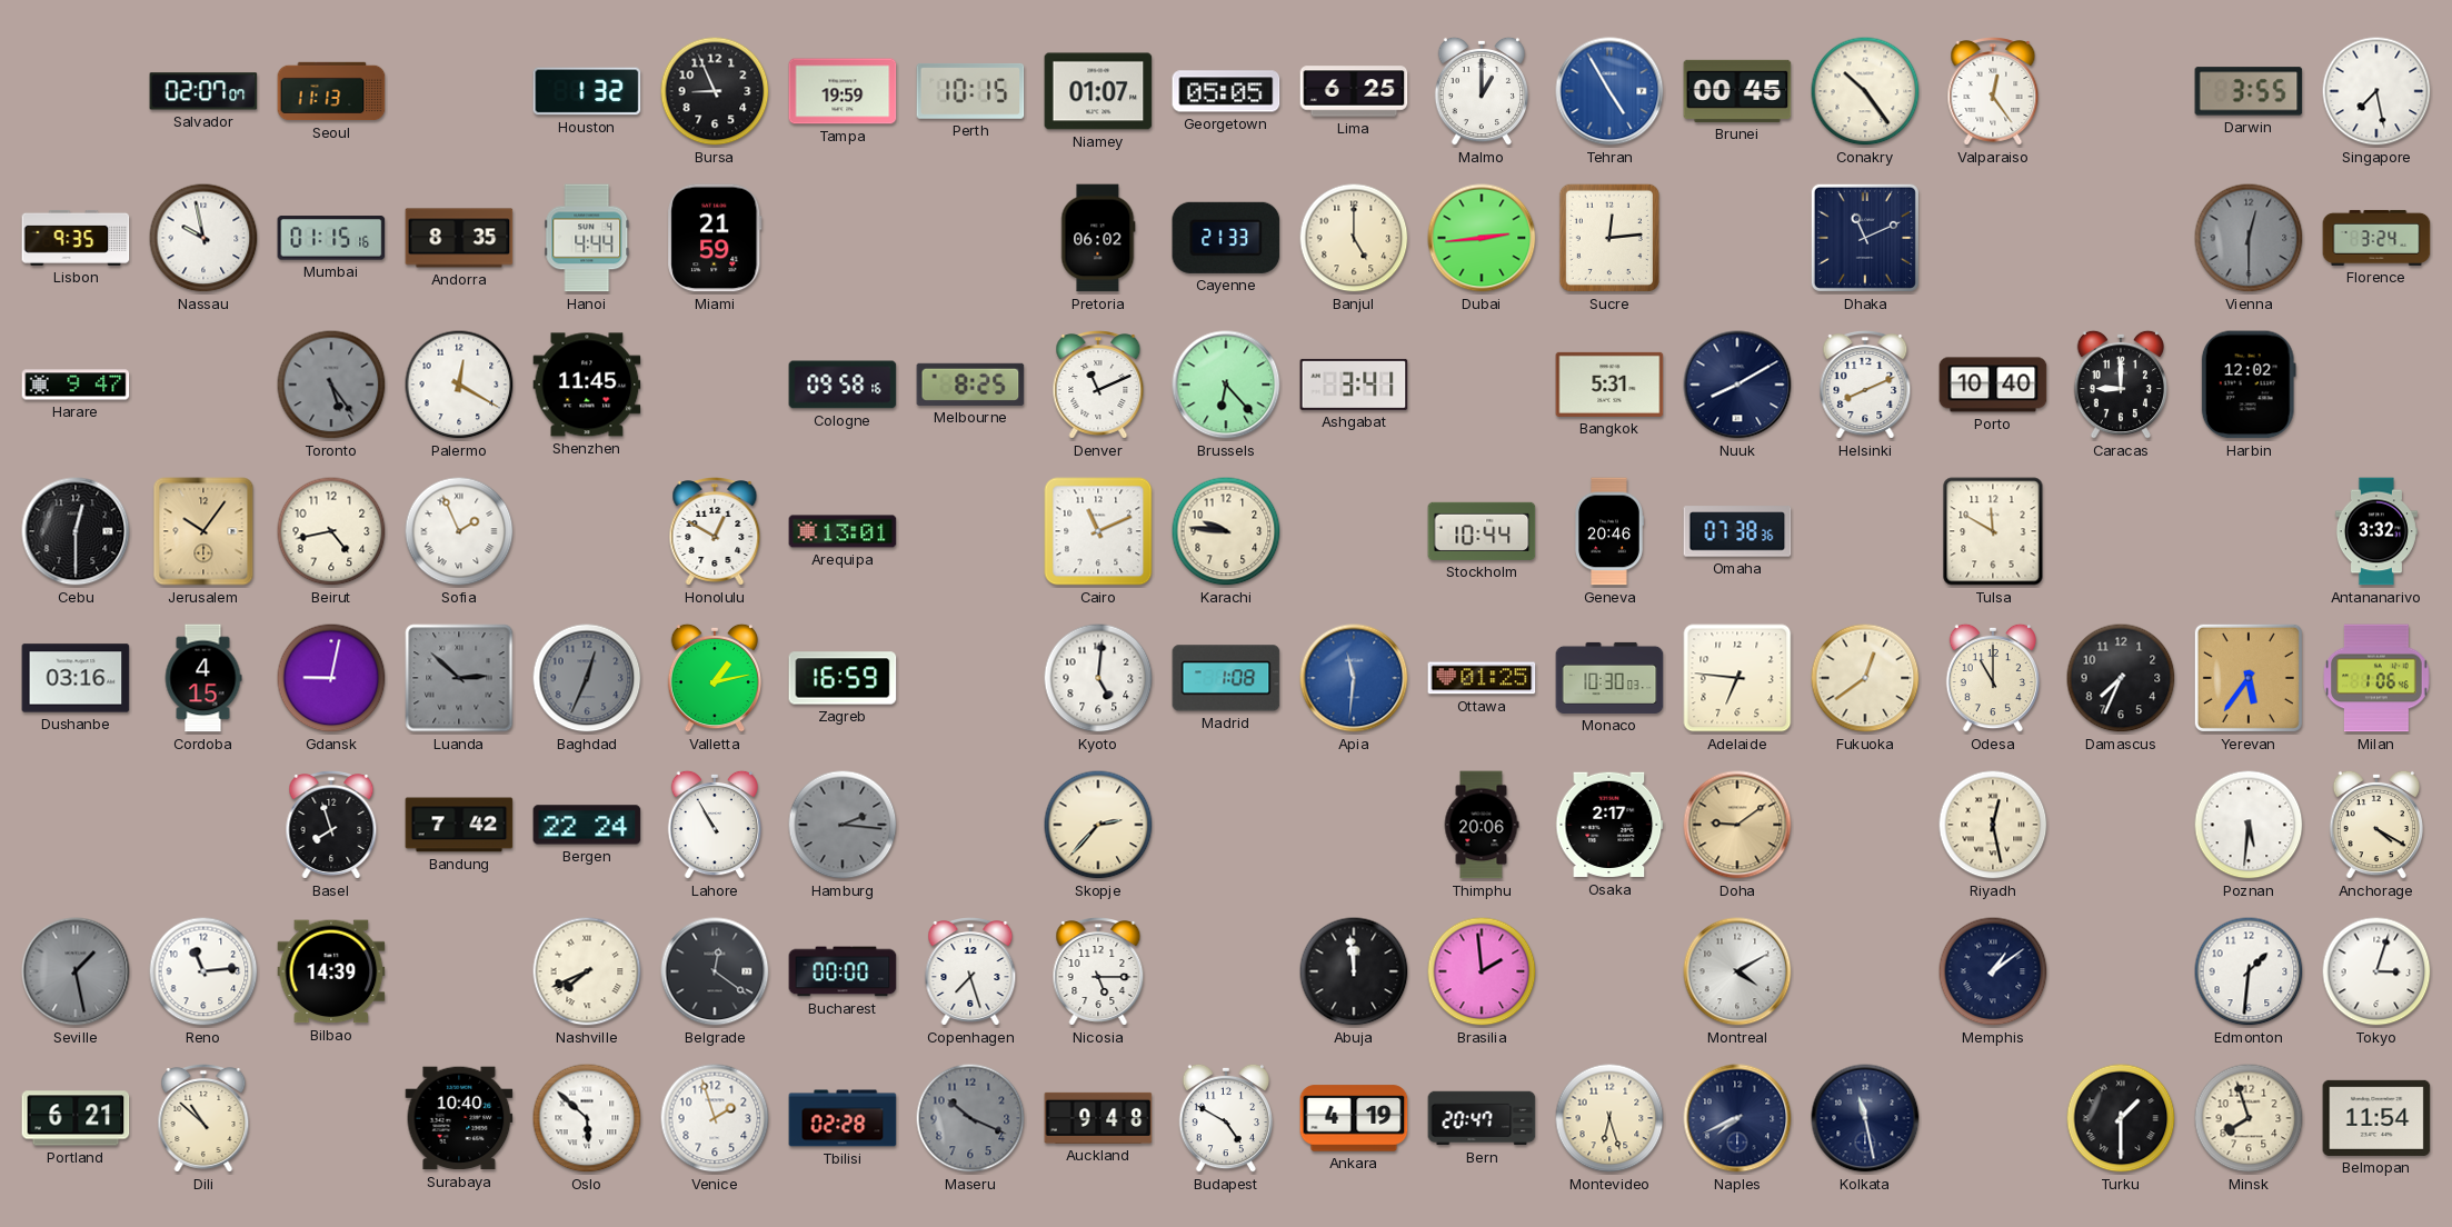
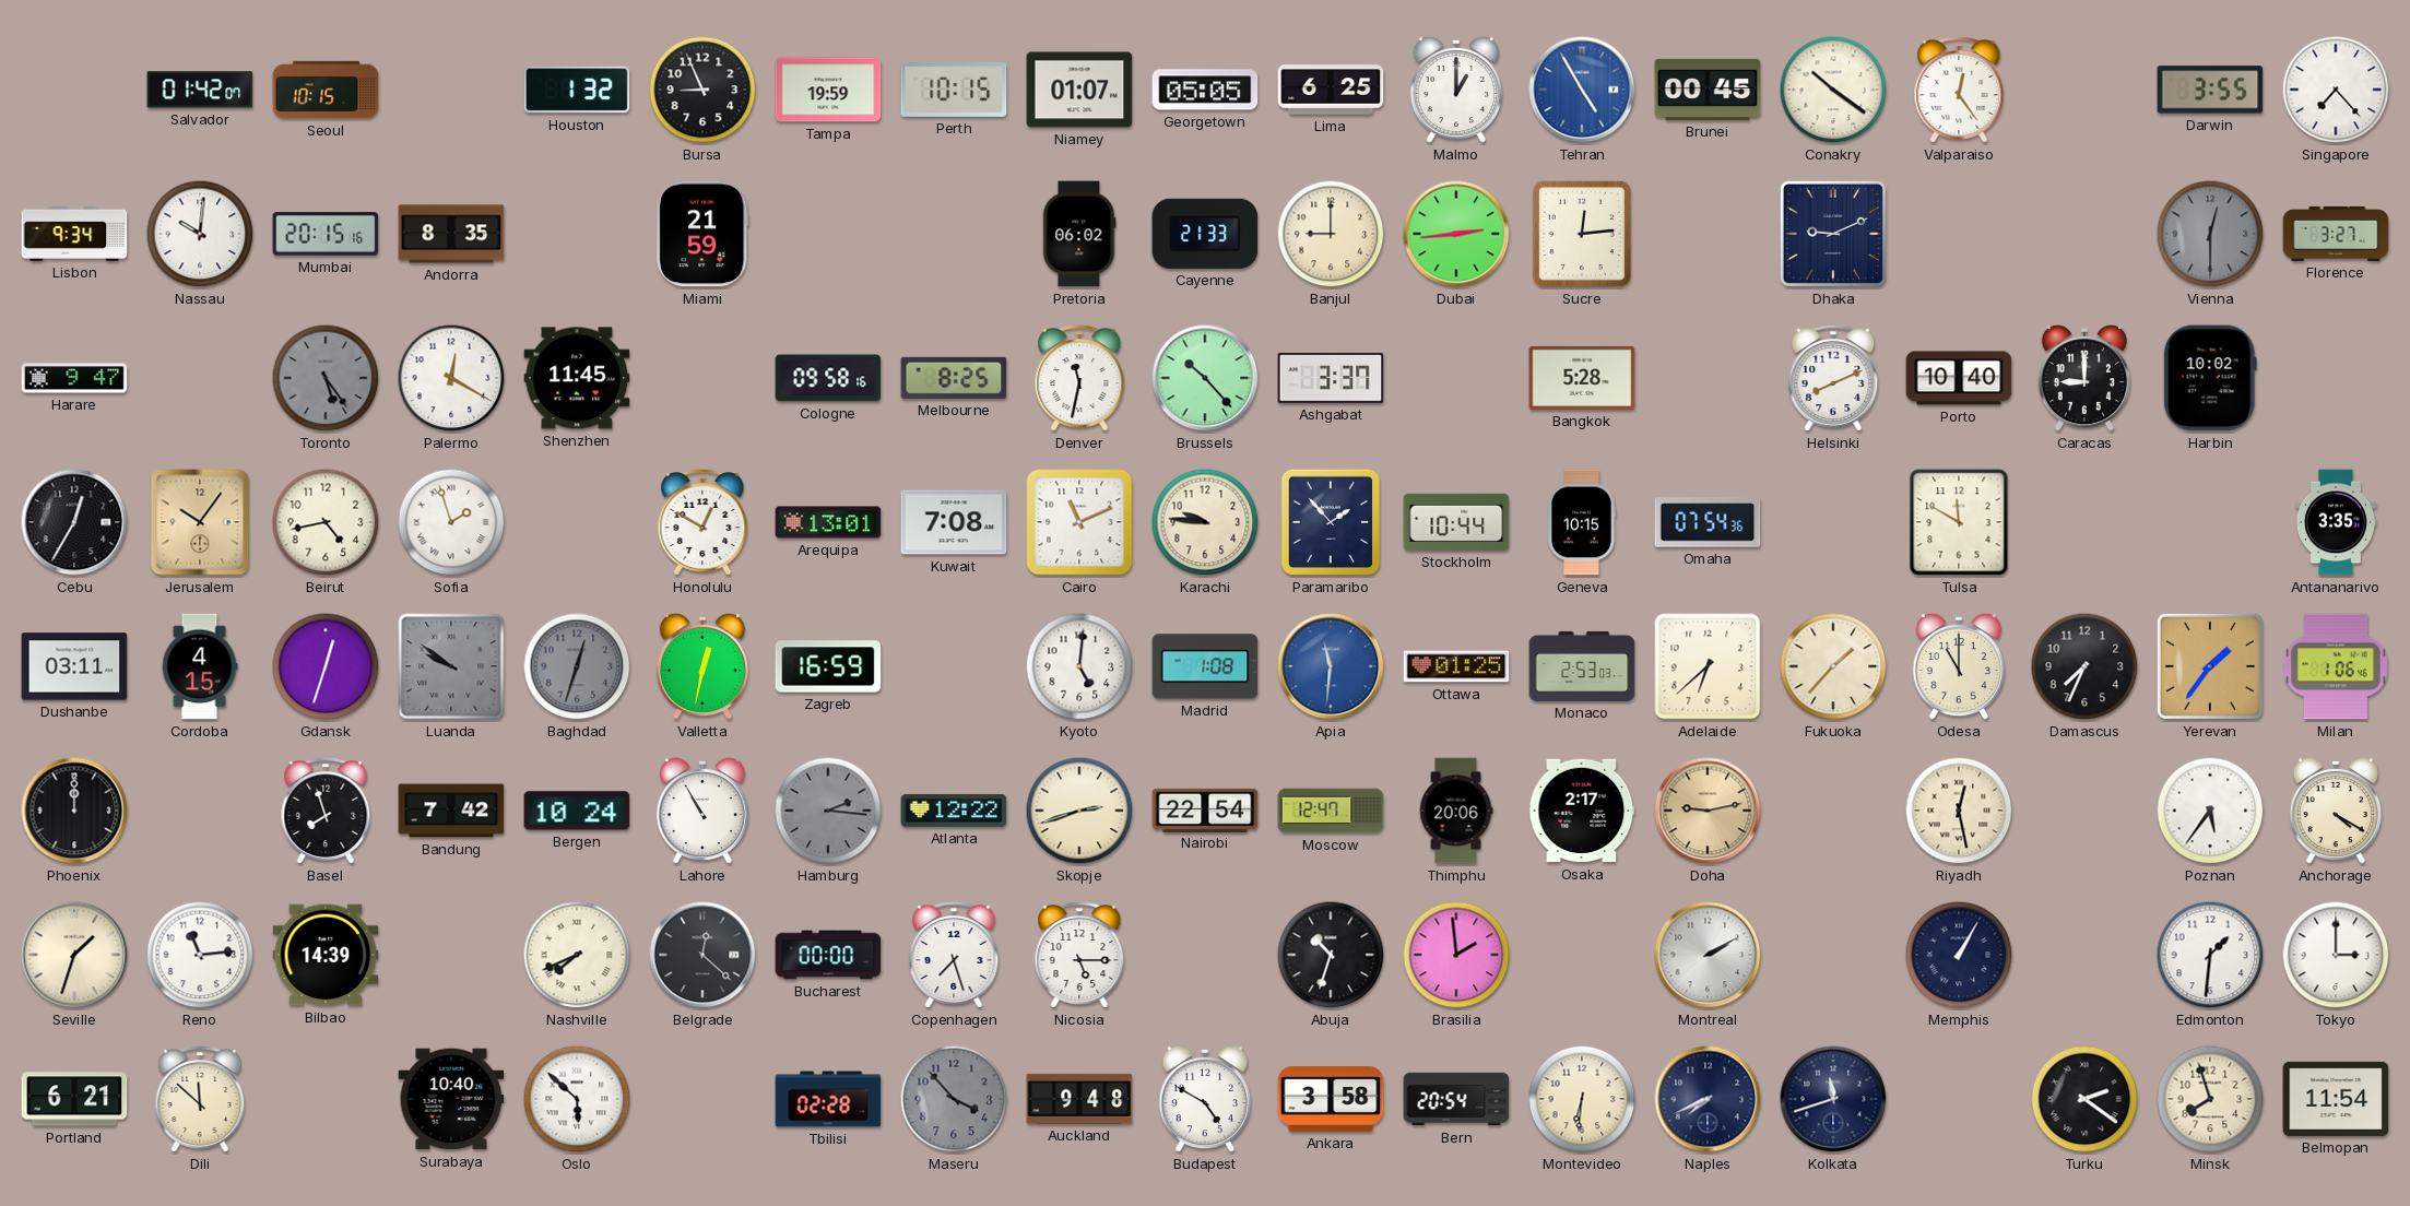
Salvador: 02:07 -> 01:42 (200, 90)
Seoul: 11:13 -> 10:15 (326, 90)
Conakry: 10:24 -> 10:21 (1833, 90)
Singapore: 7:28 -> 7:23 (2336, 90)
Lisbon: 9:35 -> 9:34 (74, 234)
Nassau: 9:58 -> 10:01 (200, 234)
Mumbai: 01:15 -> 20:15 (326, 234)
Hanoi: 4:44 -> none (587, 238)
Banjul: 5:00 -> 9:00 (1331, 234)
Dhaka: 11:11 -> 9:11 (1833, 234)
Florence: 3:24 -> 3:27 (2336, 234)
Denver: 11:11 -> 11:32 (1079, 379)
Brussels: 6:23 -> 10:23 (1205, 378)
Ashgabat: 3:41 -> 3:37 (1331, 378)
Bangkok: 5:31 -> 5:28 (1582, 378)
Nuuk: 8:10 -> none (1737, 385)
Harbin: 12:02 -> 10:02 (2210, 378)
Cebu: 12:30 -> 12:35 (74, 522)
Sofia: 1:56 -> 1:57 (451, 522)
Kuwait: none -> 7:08 (954, 522)
Paramaribo: none -> 1:53 (1331, 522)
Geneva: 20:46 -> 10:15 (1582, 522)
Omaha: 07:38 -> 07:54 (1708, 522)
Antananarivo: 3:32 -> 3:35 (2336, 522)
Dushanbe: 03:16 -> 03:11 (74, 666)
Gdansk: 9:02 -> 12:33 (326, 666)
Luanda: 2:52 -> 9:51 (451, 666)
Baghdad: 12:34 -> 12:33 (577, 666)
Valletta: 1:13 -> 12:32 (701, 666)
Monaco: 10:30 -> 2:53 (1582, 666)
Adelaide: 6:46 -> 6:38 (1708, 666)
Fukuoka: 12:39 -> 1:37 (1833, 666)
Yerevan: 5:36 -> 1:36 (2210, 666)
Phoenix: none -> 12:00 (74, 811)
Bergen: 22:24 -> 10:24 (577, 811)
Atlanta: none -> 12:22 (954, 811)
Skopje: 2:37 -> 2:42 (1079, 811)
Nairobi: none -> 22:54 (1205, 809)
Moscow: none -> 12:47 (1331, 811)
Doha: 9:09 -> 9:13 (1708, 811)
Poznan: 5:31 -> 5:36 (2210, 811)
Seville: 1:28 -> 1:33 (74, 955)
Seville dial: grey -> cream (74, 955)
Belgrade: 12:21 -> 12:22 (702, 955)
Abuja: 11:59 -> 10:33 (1331, 955)
Montreal: 4:10 -> 2:10 (1708, 955)
Memphis: 1:09 -> 1:05 (1959, 955)
Tokyo: 3:03 -> 3:00 (2336, 955)
Dili: 10:52 -> 11:52 (200, 1100)
Venice: 1:57 -> none (715, 1118)
Maseru: 10:19 -> 3:53 (954, 1099)
Ankara: 4:19 -> 3:58 (1331, 1099)
Bern: 20:47 -> 20:54 (1456, 1099)
Montevideo: 6:27 -> 6:31 (1582, 1099)
Kolkata: 11:28 -> 11:42 (1833, 1099)
Turku: 1:30 -> 2:21 (2084, 1099)
